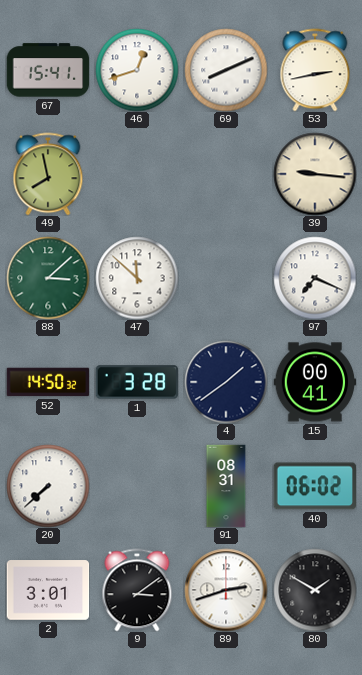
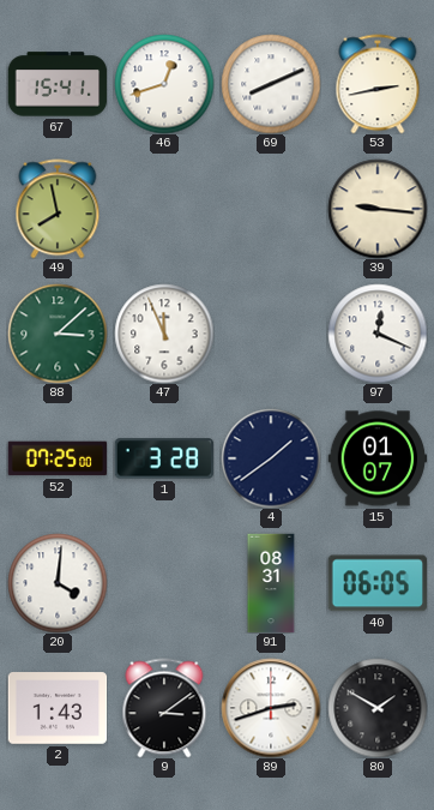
47: 11:52 -> 11:56 (164, 334)
97: 7:19 -> 12:19 (378, 334)
52: 14:50 -> 07:25 (58, 458)
15: 00:41 -> 01:07 (378, 458)
20: 7:38 -> 4:01 (58, 583)
40: 06:02 -> 06:05 (378, 583)
2: 3:01 -> 1:43 (58, 708)
